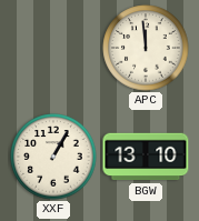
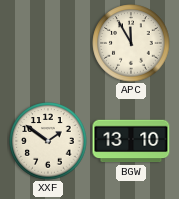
APC: 11:59 -> 11:55 (131, 43)
XXF: 1:05 -> 1:51 (48, 141)
